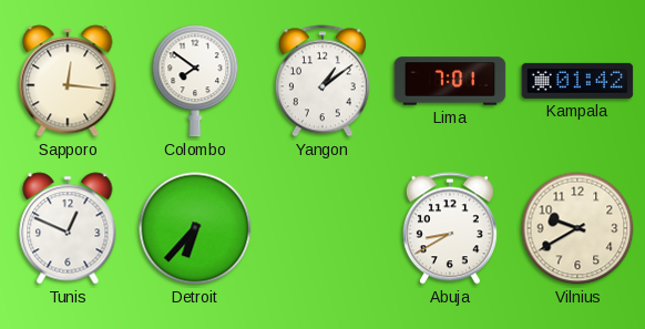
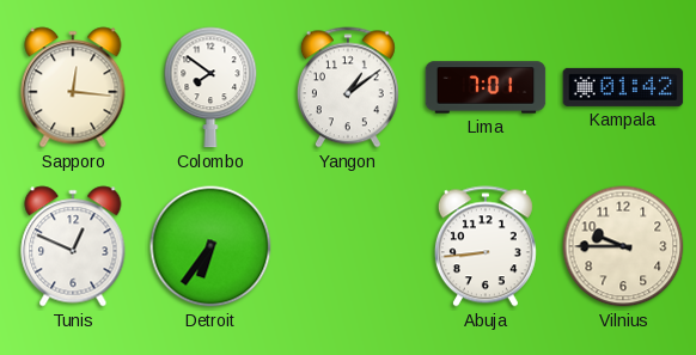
Detroit: 6:37 -> 6:36 (210, 246)
Abuja: 8:40 -> 8:44 (486, 246)
Vilnius: 9:40 -> 9:45 (623, 246)
